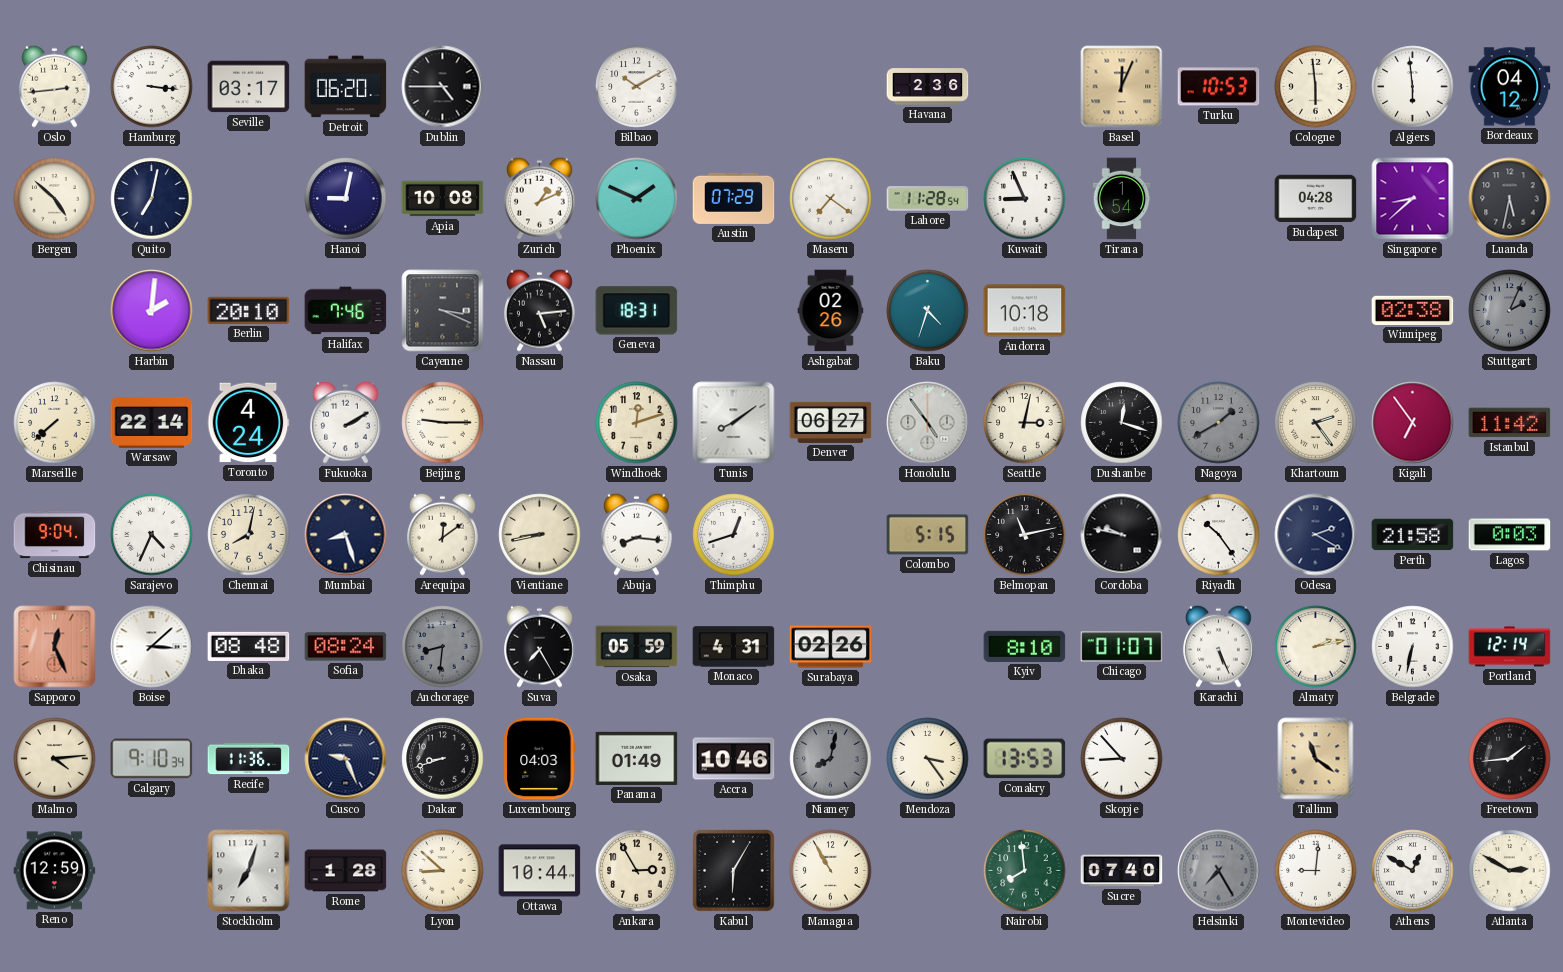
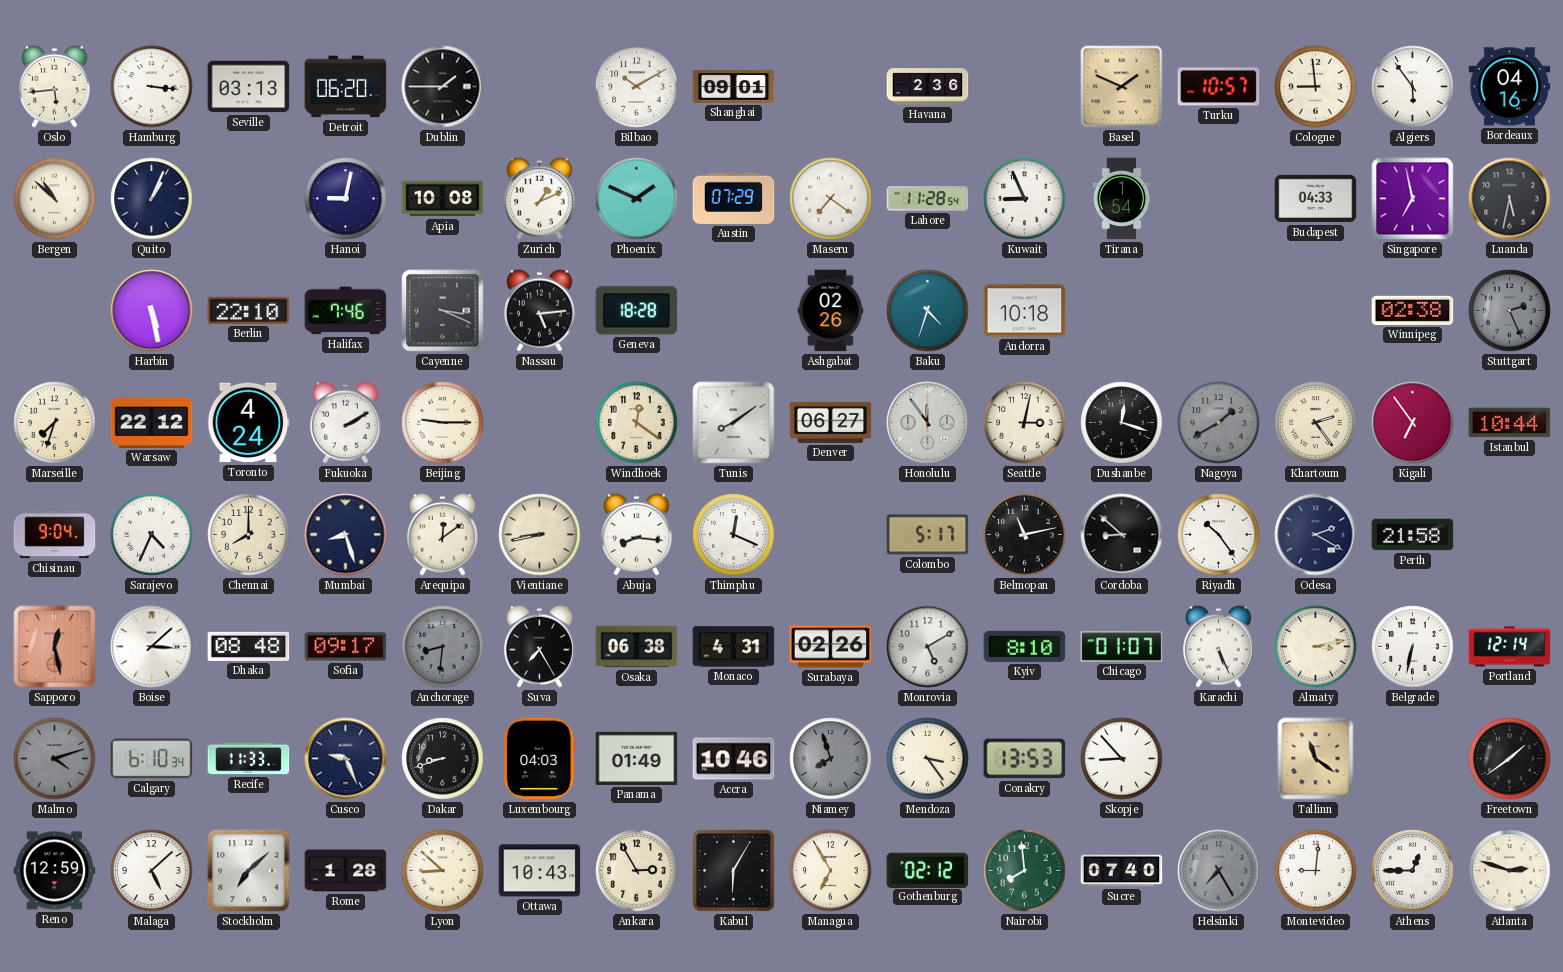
Oslo: 2:44 -> 5:44 (55, 86)
Seville: 03:17 -> 03:13 (249, 87)
Dublin: 4:45 -> 1:45 (443, 87)
Shanghai: none -> 09:01 (734, 87)
Basel: 12:04 -> 1:49 (1122, 87)
Turku: 10:53 -> 10:57 (1219, 87)
Cologne: 5:59 -> 8:59 (1316, 87)
Algiers: 5:59 -> 5:54 (1413, 87)
Bordeaux: 04:12 -> 04:16 (1510, 87)
Bergen: 4:52 -> 10:52 (55, 199)
Quito: 7:02 -> 1:04 (152, 199)
Budapest: 04:28 -> 04:33 (1316, 199)
Singapore: 8:38 -> 6:58 (1413, 199)
Harbin: 2:01 -> 5:28 (152, 311)
Berlin: 20:10 -> 22:10 (249, 310)
Geneva: 18:31 -> 18:28 (637, 311)
Stuttgart: 2:04 -> 2:26 (1510, 311)
Marseille: 7:38 -> 7:33 (55, 423)
Warsaw: 22:14 -> 22:12 (152, 422)
Windhoek: 12:12 -> 12:21 (637, 423)
Honolulu: 4:54 -> 11:54 (928, 423)
Istanbul: 11:42 -> 10:44 (1510, 423)
Chennai: 8:02 -> 8:00 (249, 535)
Thimphu: 12:42 -> 12:19 (734, 535)
Colombo: 5:15 -> 5:17 (928, 535)
Cordoba: 9:47 -> 8:52 (1122, 535)
Lagos: 0:03 -> none (1510, 535)
Sapporo: 12:26 -> 12:28 (55, 647)
Sofia: 08:24 -> 09:17 (346, 647)
Osaka: 05:59 -> 06:38 (637, 647)
Monrovia: none -> 5:10 (928, 647)
Almaty: 2:13 -> 3:13 (1316, 647)
Malmo: 4:14 -> 4:12 (55, 759)
Malmo dial: cream -> grey (55, 759)
Calgary: 9:10 -> 6:10 (152, 759)
Recife: 11:36 -> 11:33 (249, 759)
Niamey: 8:02 -> 7:57 (831, 759)
Freetown: 1:44 -> 1:39 (1510, 759)
Malaga: none -> 5:08 (152, 871)
Stockholm: 7:03 -> 7:08 (249, 871)
Ottawa: 10:44 -> 10:43 (540, 871)
Managua: 10:55 -> 6:55 (831, 871)
Gothenburg: none -> 02:12 (928, 870)
Athens: 12:50 -> 12:45 (1413, 871)
Atlanta: 2:50 -> 2:48 (1510, 871)
